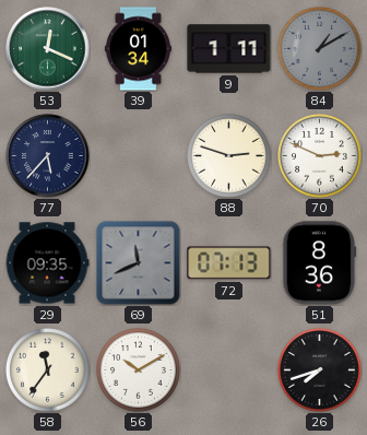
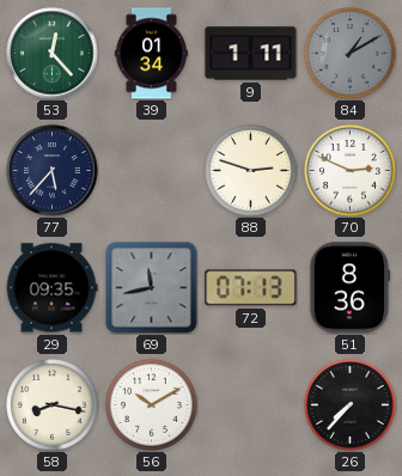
53: 12:19 -> 12:23 (53, 54)
69: 11:41 -> 11:43 (152, 288)
58: 11:36 -> 8:17 (53, 405)
26: 7:42 -> 7:37 (351, 405)
